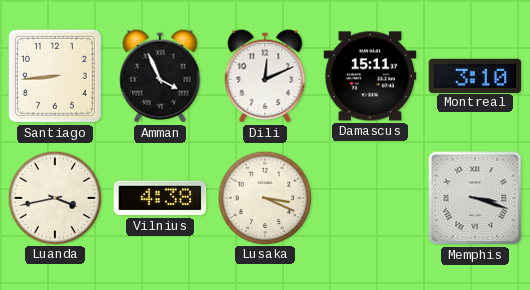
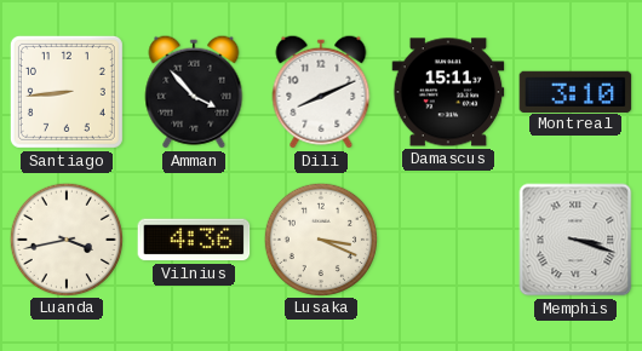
Amman: 3:56 -> 3:53 (194, 92)
Dili: 12:11 -> 8:11 (321, 92)
Vilnius: 4:38 -> 4:36 (194, 240)
